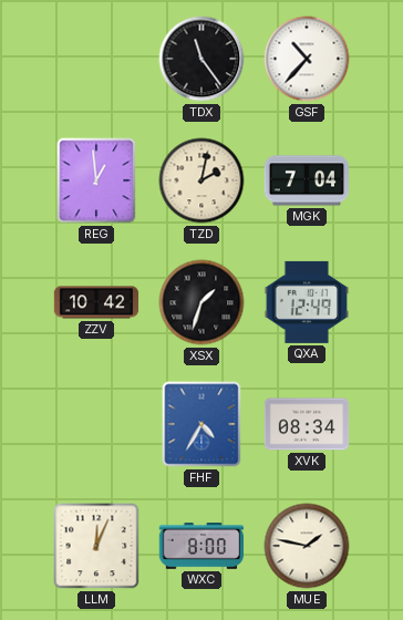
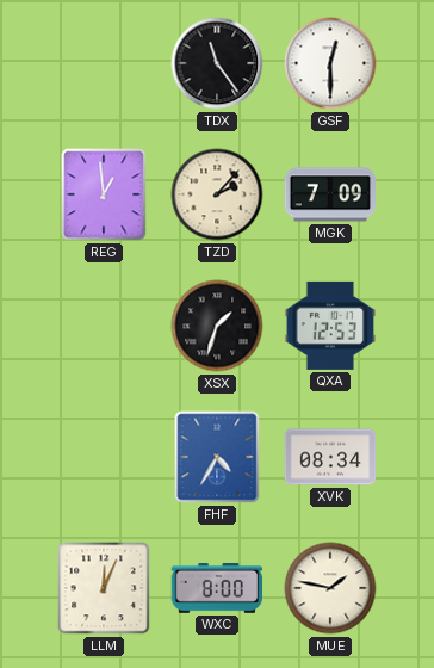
GSF: 10:37 -> 12:30 (330, 63)
TZD: 2:02 -> 2:07 (217, 194)
MGK: 7:04 -> 7:09 (330, 194)
ZZV: 10:42 -> none (96, 302)
QXA: 12:49 -> 12:53 (329, 326)
